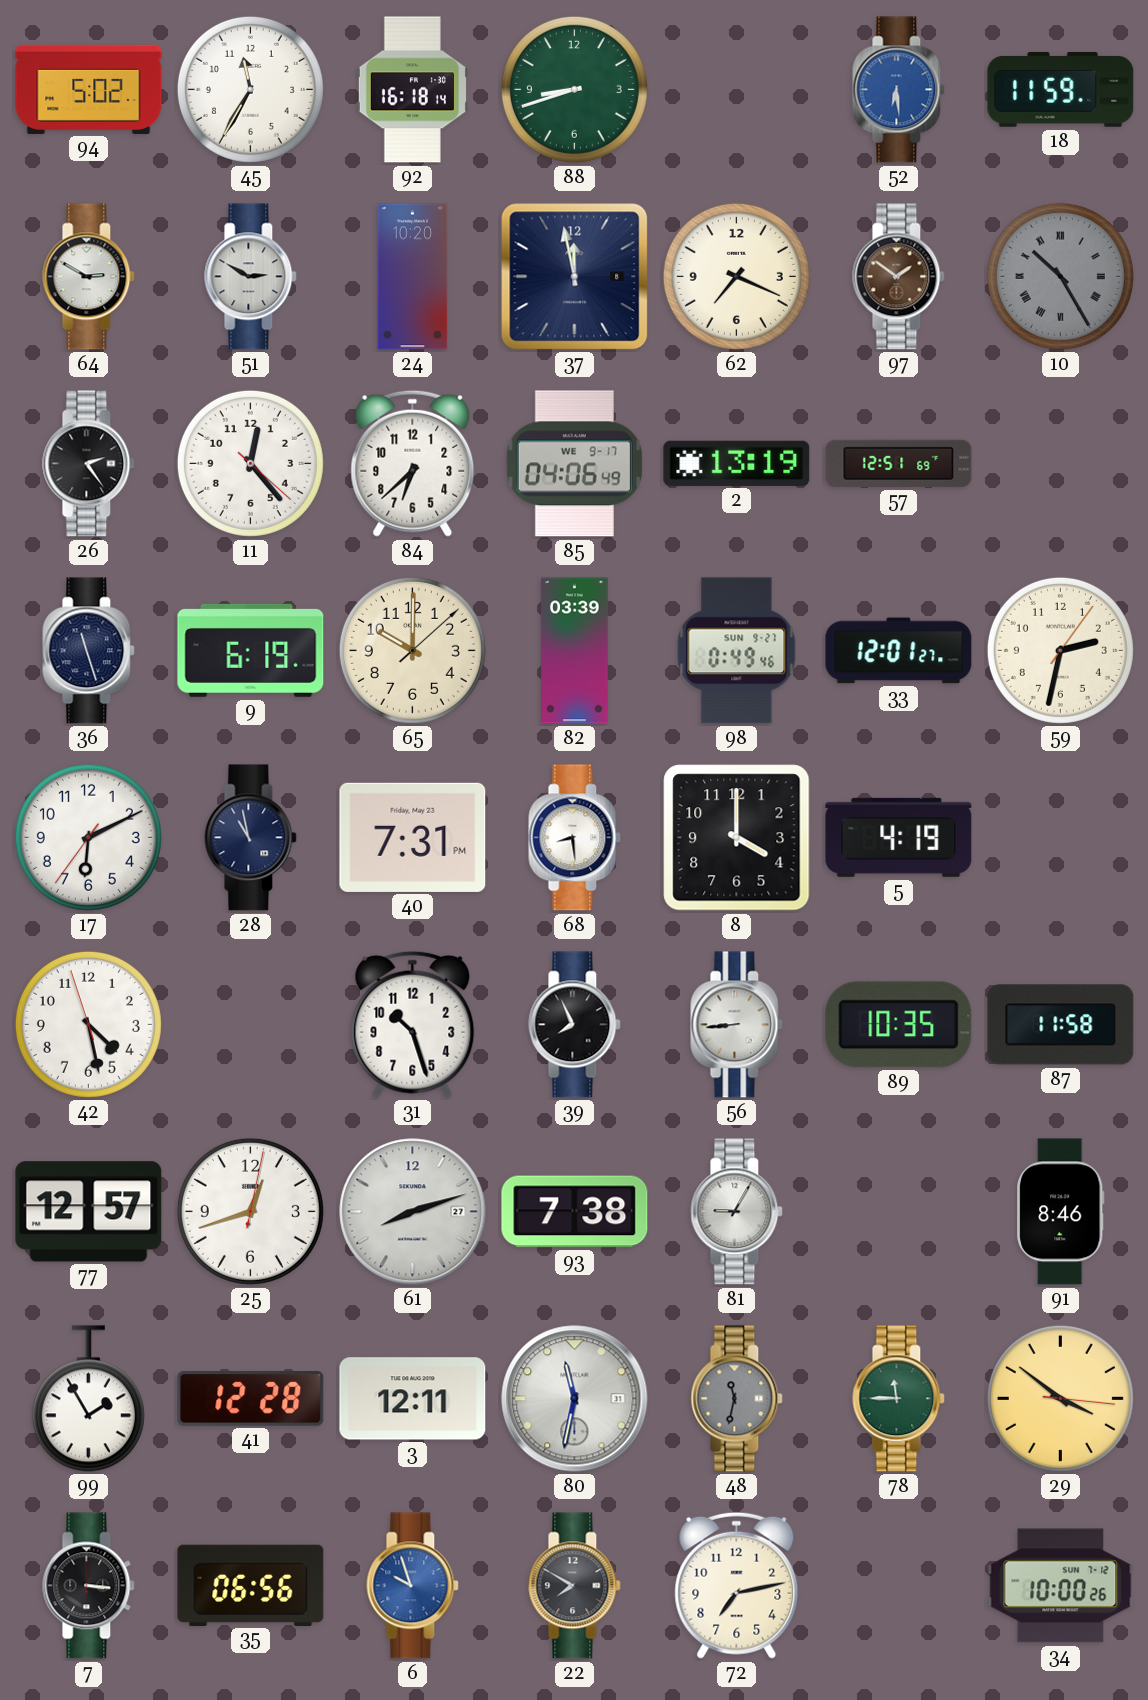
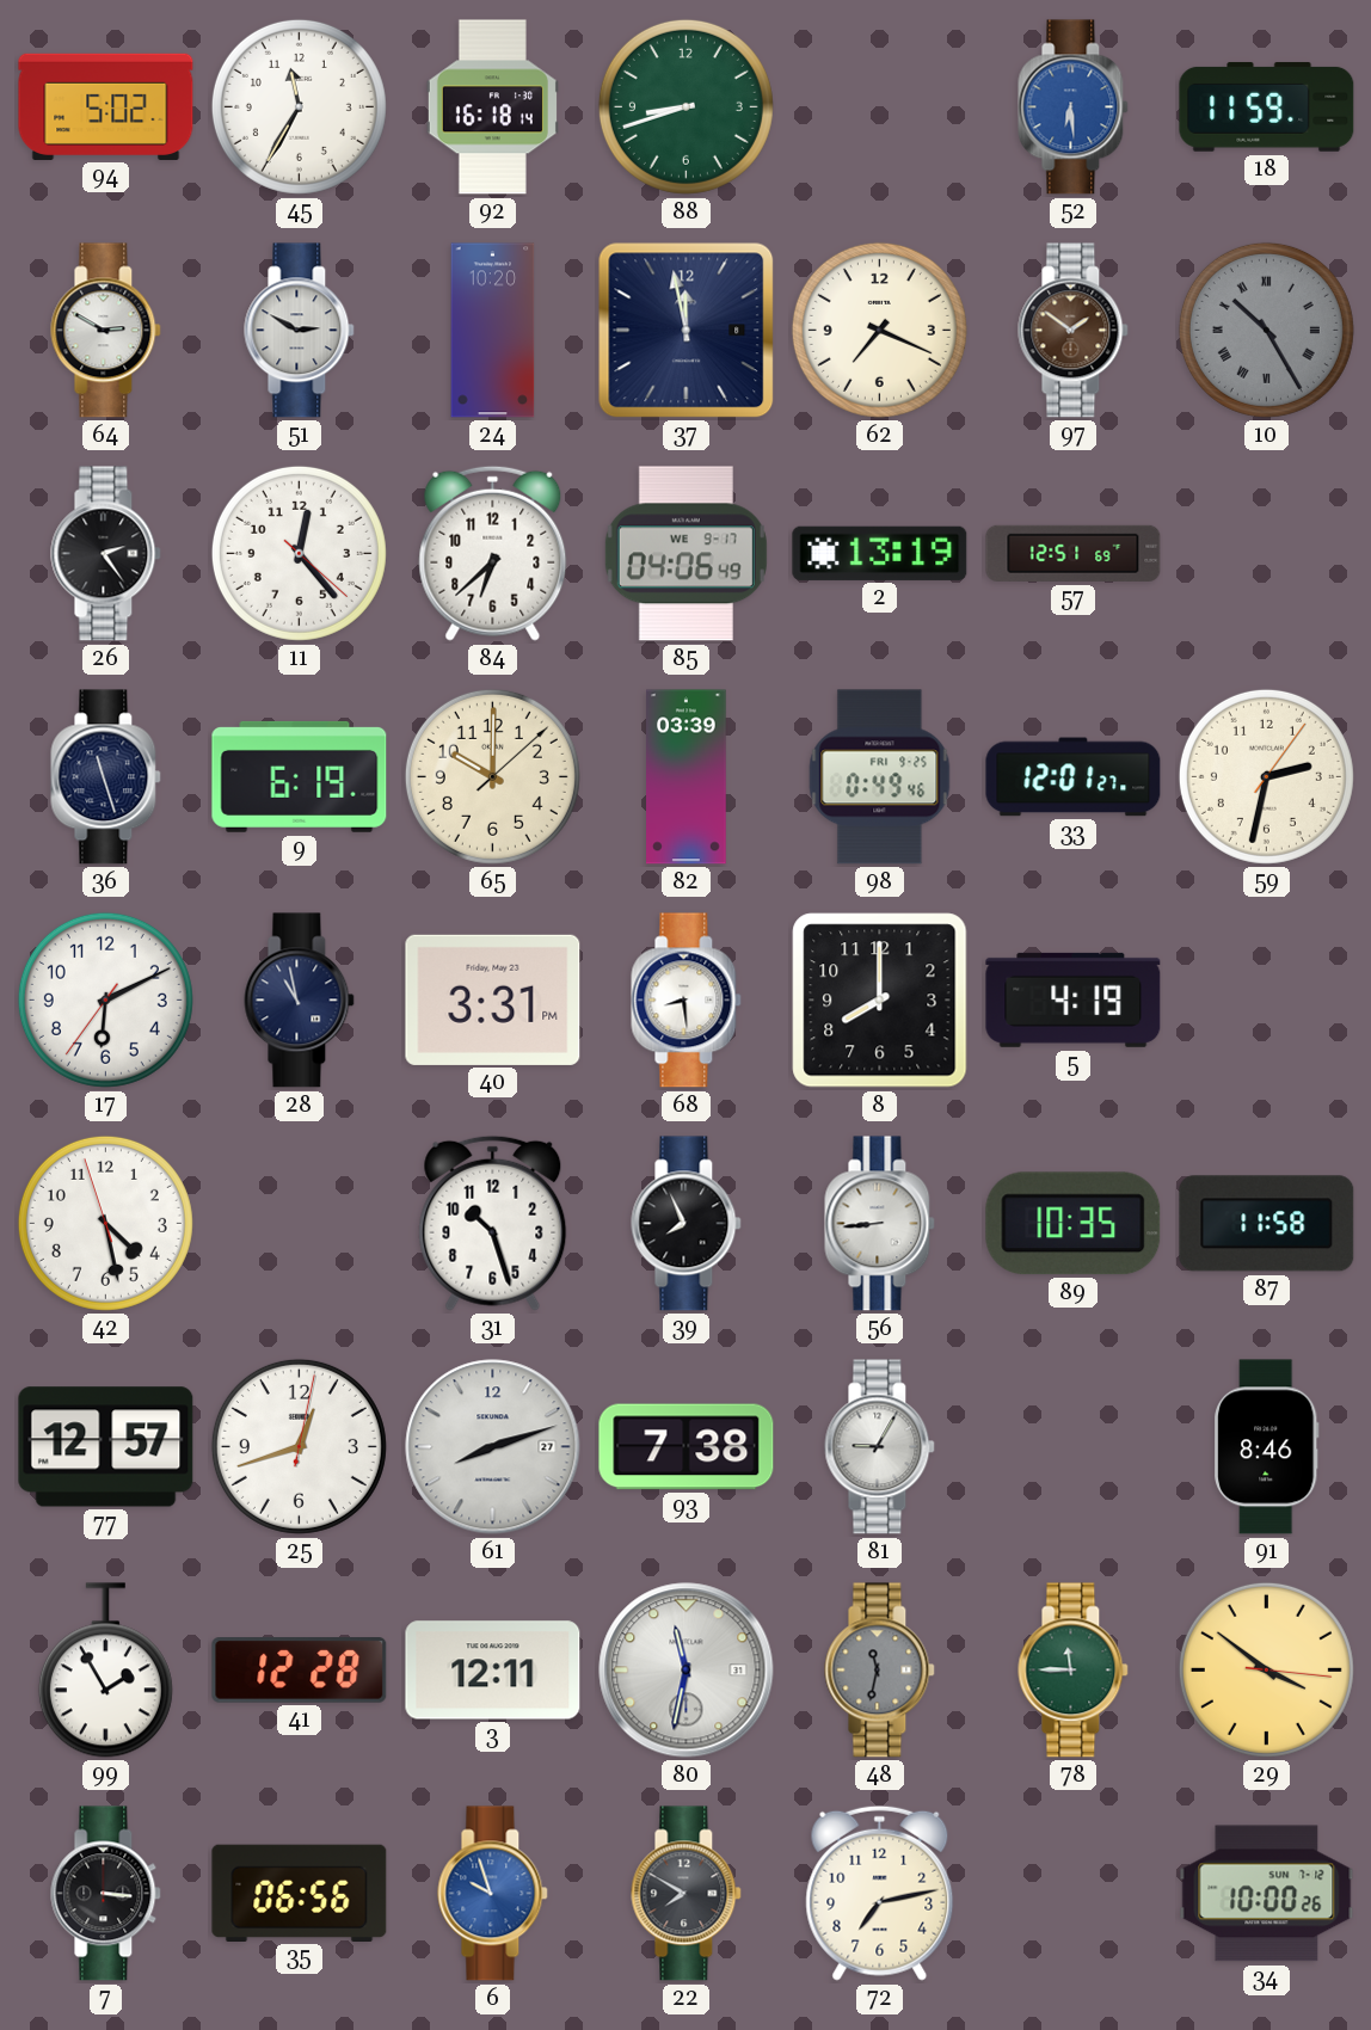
98 date: SUN 9-27 -> FRI 9-25 (880, 777)
40: 7:31 -> 3:31 (493, 999)
8: 4:00 -> 8:00 (880, 1001)
